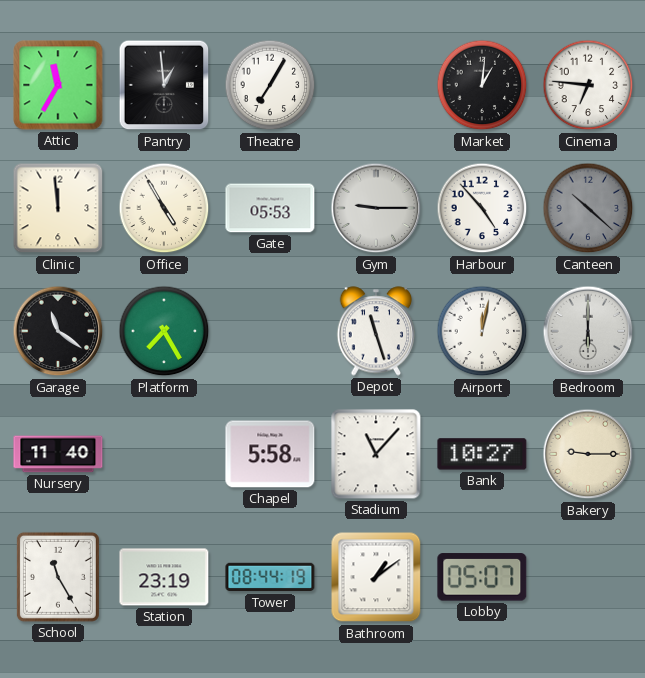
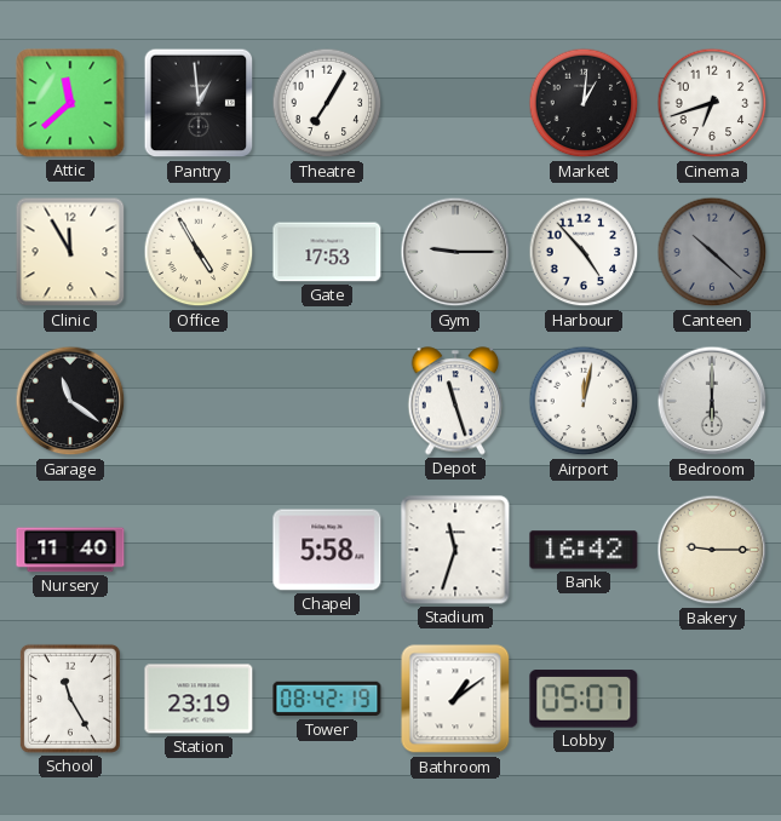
Attic: 11:35 -> 11:38 (70, 103)
Cinema: 6:46 -> 6:42 (712, 103)
Clinic: 11:59 -> 11:55 (70, 252)
Gate: 05:53 -> 17:53 (327, 252)
Platform: 7:25 -> none (164, 331)
Stadium: 11:07 -> 11:33 (455, 550)
Bank: 10:27 -> 16:42 (584, 550)
Tower: 08:44 -> 08:42 (327, 699)
